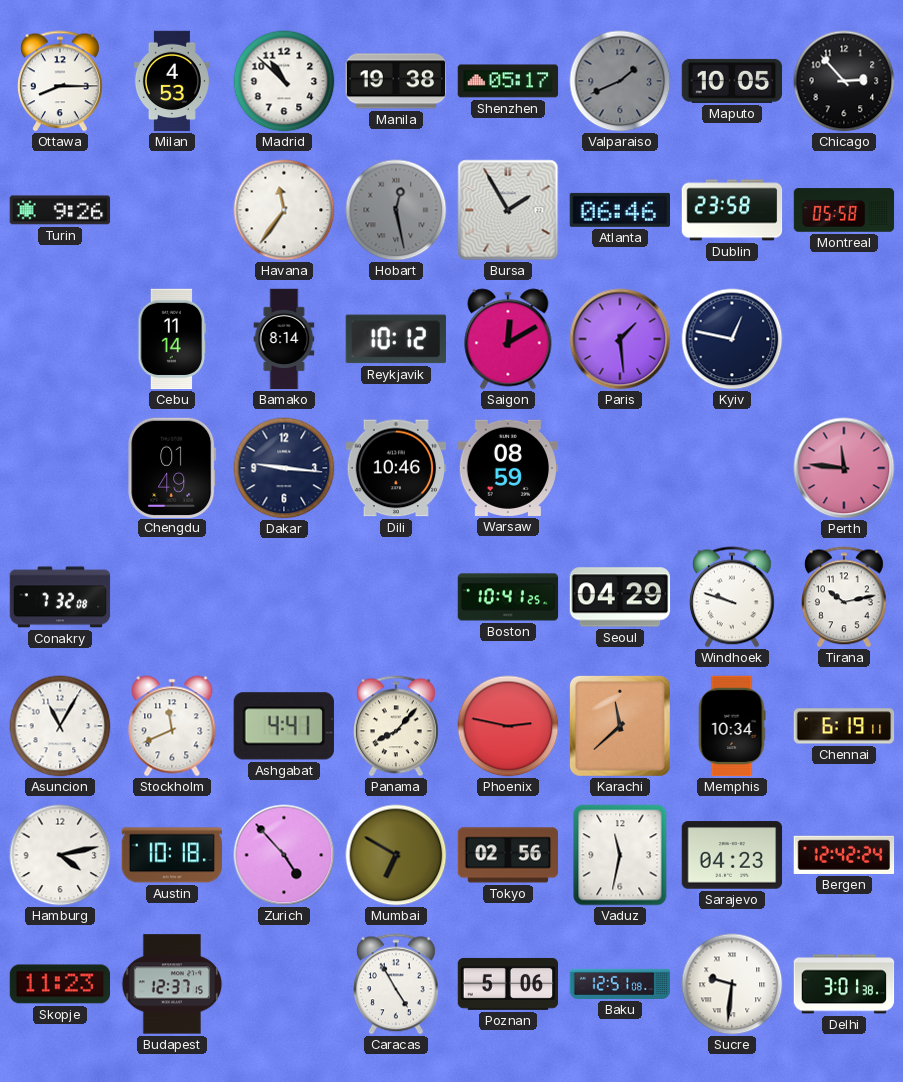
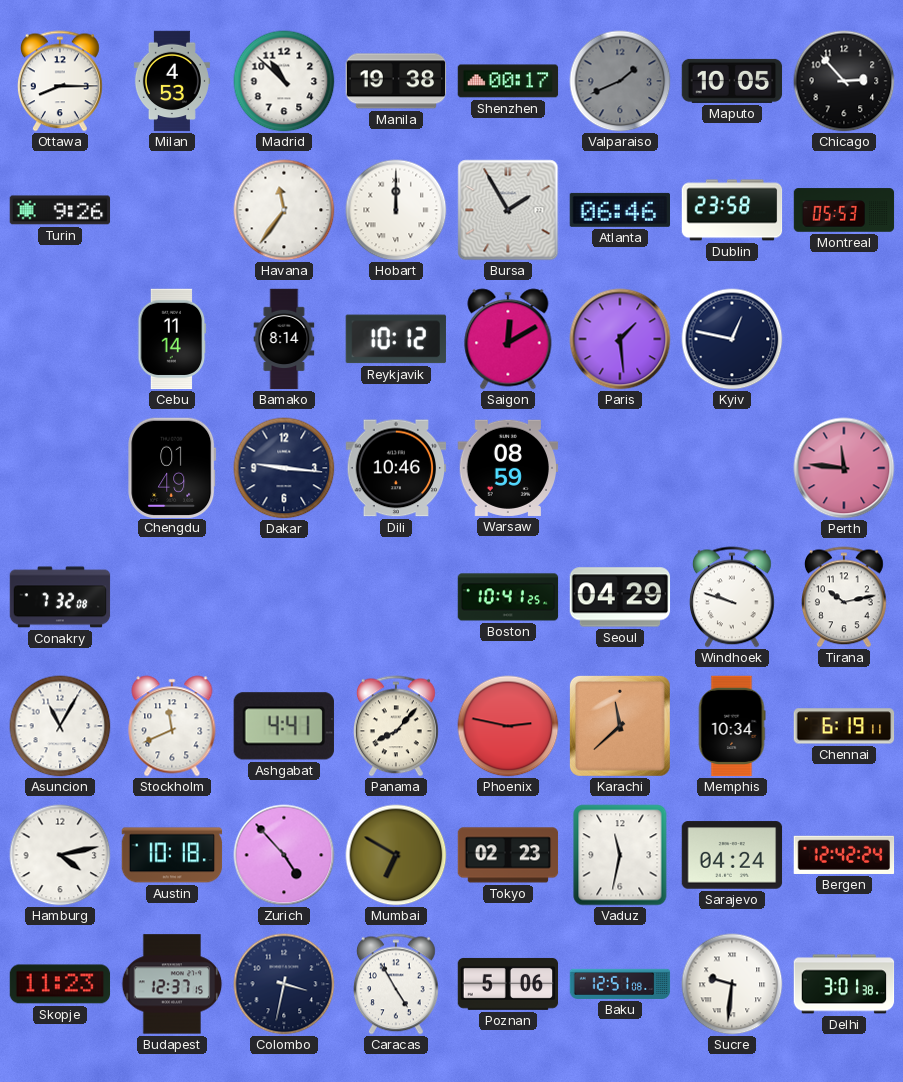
Shenzhen: 05:17 -> 00:17 (508, 81)
Hobart: 12:28 -> 12:00 (396, 210)
Hobart dial: grey -> white (396, 210)
Montreal: 05:58 -> 05:53 (844, 210)
Tokyo: 02:56 -> 02:23 (508, 855)
Sarajevo: 04:23 -> 04:24 (732, 855)
Colombo: none -> 3:32 (284, 984)
